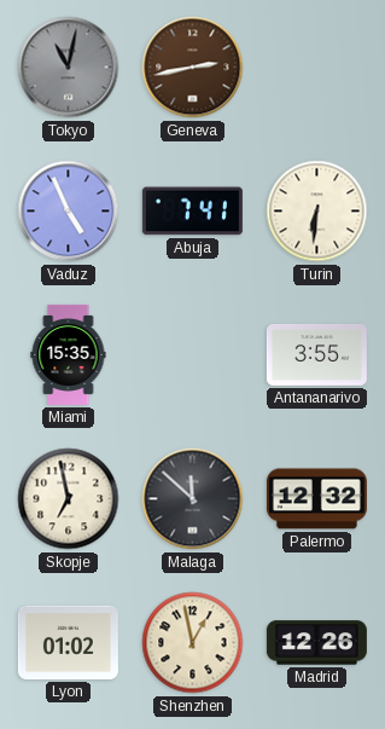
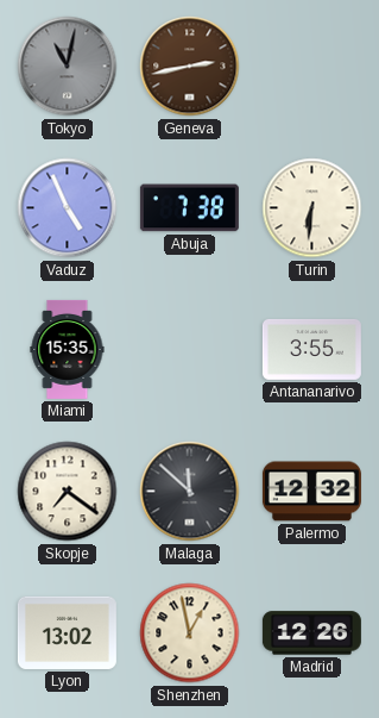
Abuja: 7:41 -> 7:38 (189, 208)
Skopje: 6:58 -> 7:21 (68, 492)
Lyon: 01:02 -> 13:02 (67, 632)
